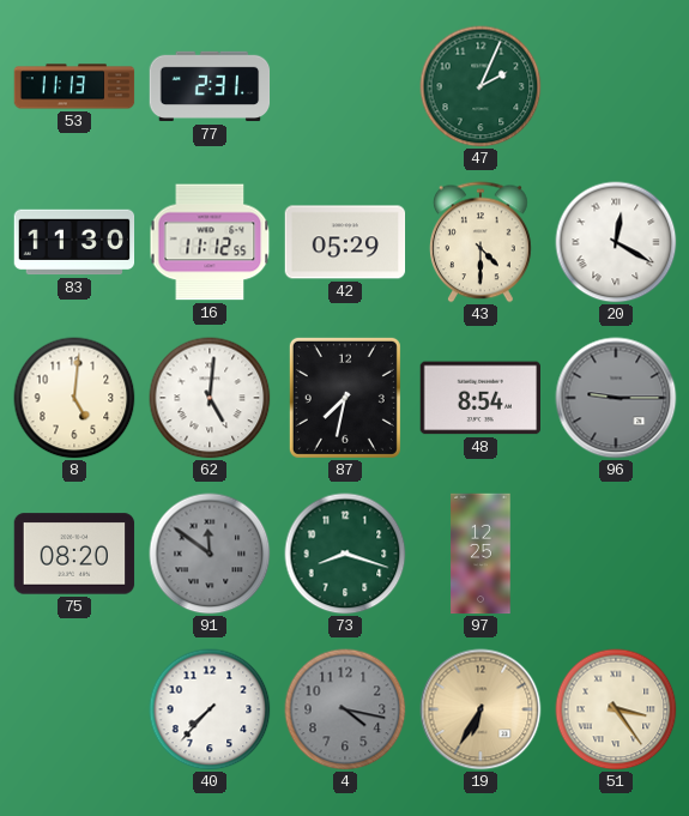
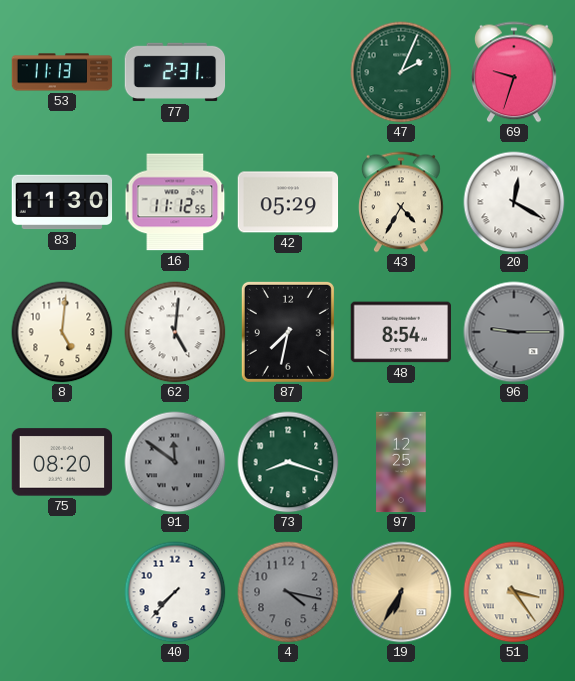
69: none -> 9:33 (514, 72)
43: 4:30 -> 4:35 (401, 202)
